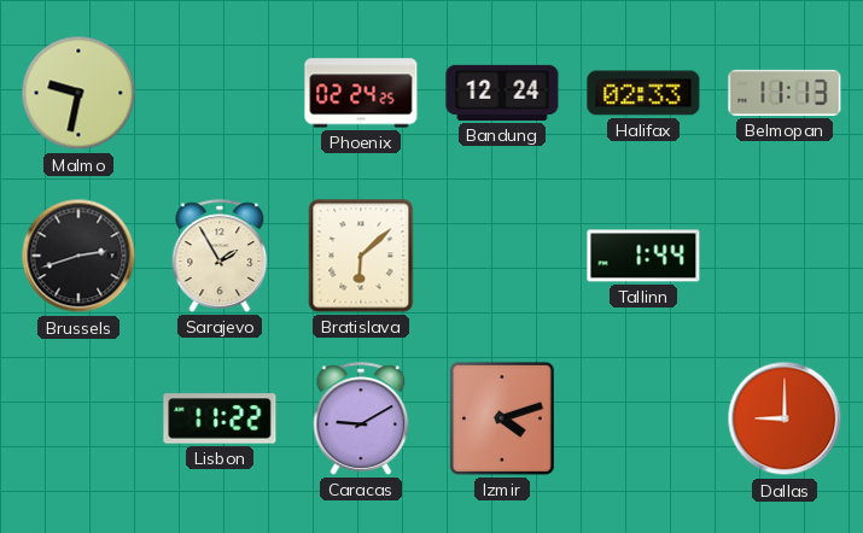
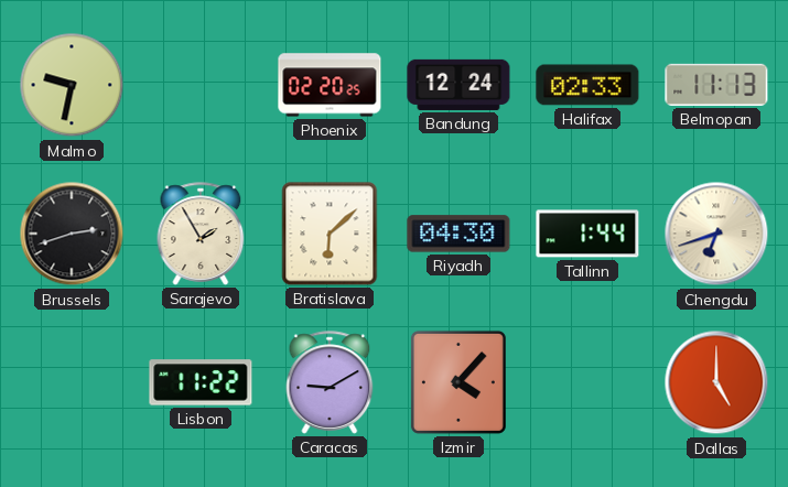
Phoenix: 02:24 -> 02:20 (330, 85)
Riyadh: none -> 04:30 (458, 234)
Chengdu: none -> 6:42 (716, 234)
Izmir: 4:12 -> 4:07 (458, 382)
Dallas: 9:00 -> 5:00 (716, 382)
